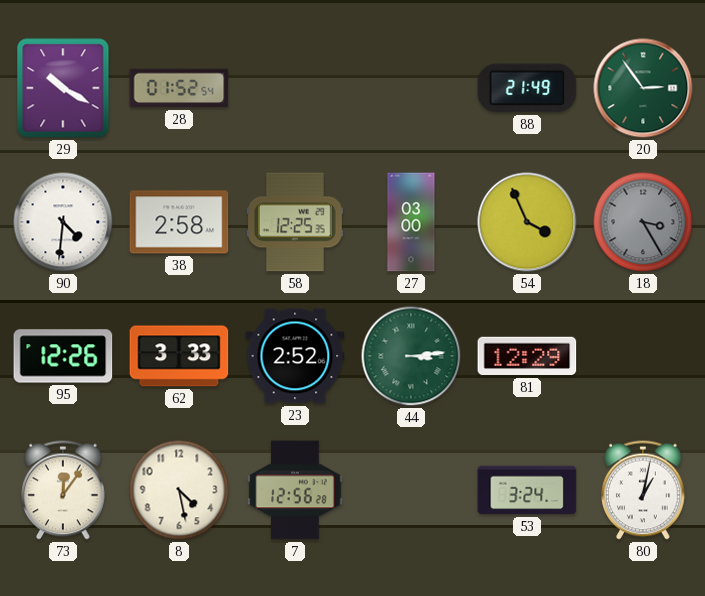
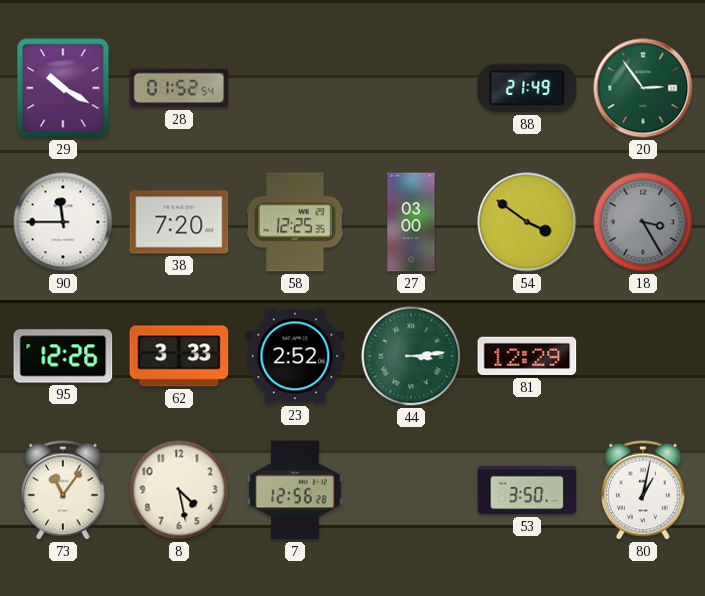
90: 4:31 -> 11:45 (63, 222)
38: 2:58 -> 7:20 (179, 222)
54: 3:56 -> 3:51 (527, 222)
73: 12:06 -> 11:06 (63, 490)
53: 3:24 -> 3:50 (527, 490)
